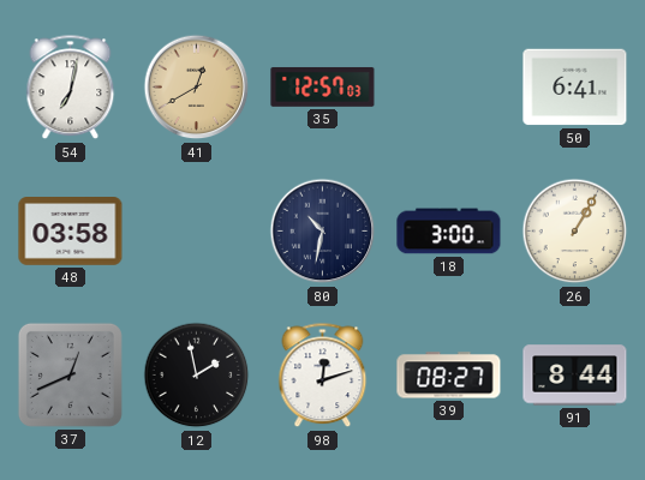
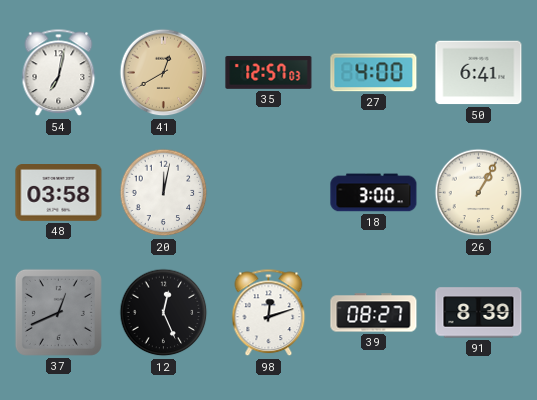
27: none -> 4:00 (374, 73)
20: none -> 12:02 (164, 193)
80: 10:32 -> none (323, 232)
12: 1:58 -> 12:26 (164, 313)
91: 8:44 -> 8:39 (479, 313)
